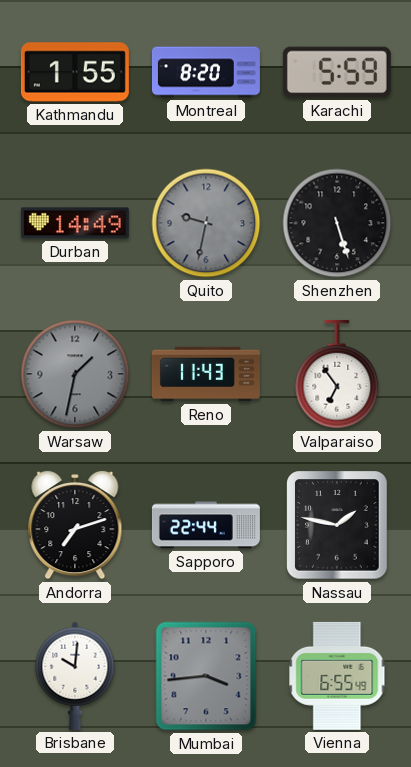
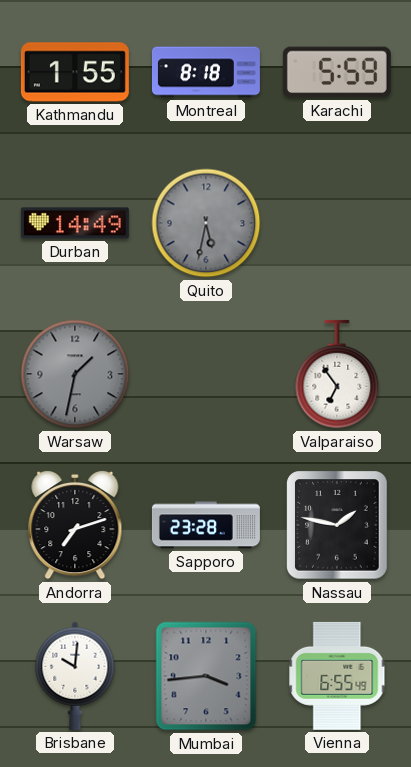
Montreal: 8:20 -> 8:18 (206, 72)
Quito: 9:32 -> 5:32 (206, 223)
Shenzhen: 5:27 -> none (337, 223)
Reno: 11:43 -> none (206, 374)
Sapporo: 22:44 -> 23:28 (206, 525)
